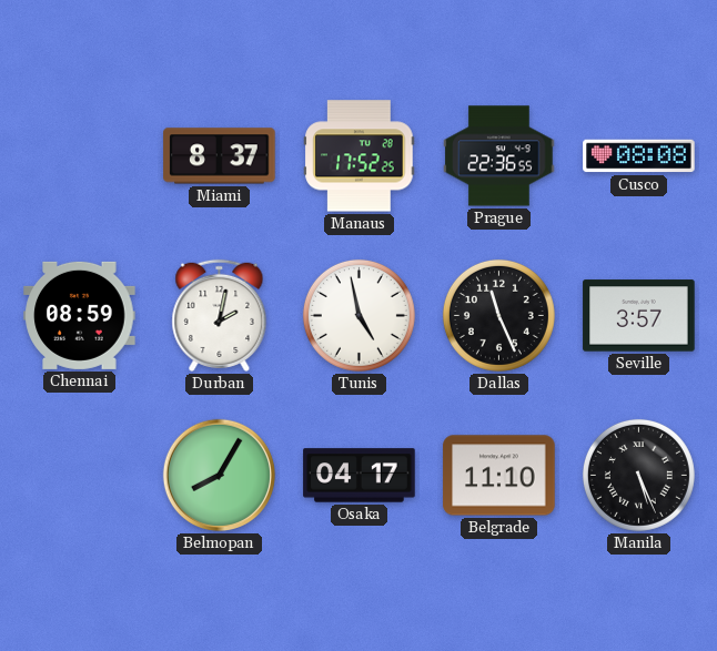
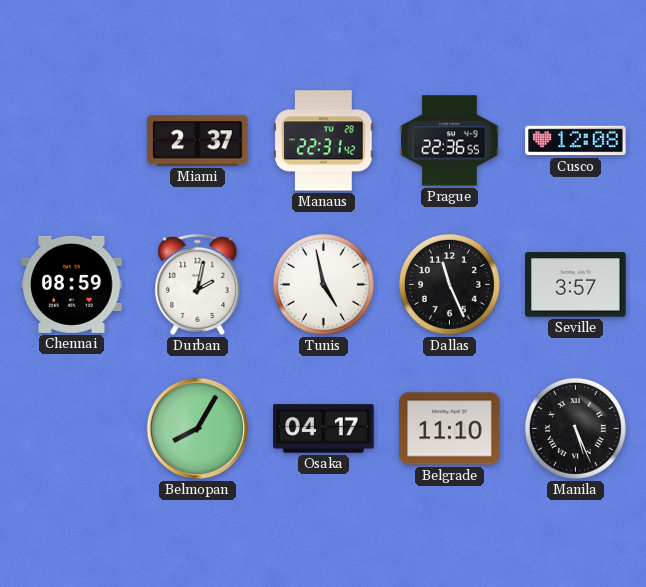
Miami: 8:37 -> 2:37 (198, 141)
Manaus: 17:52 -> 22:31 (324, 141)
Cusco: 08:08 -> 12:08 (576, 141)
